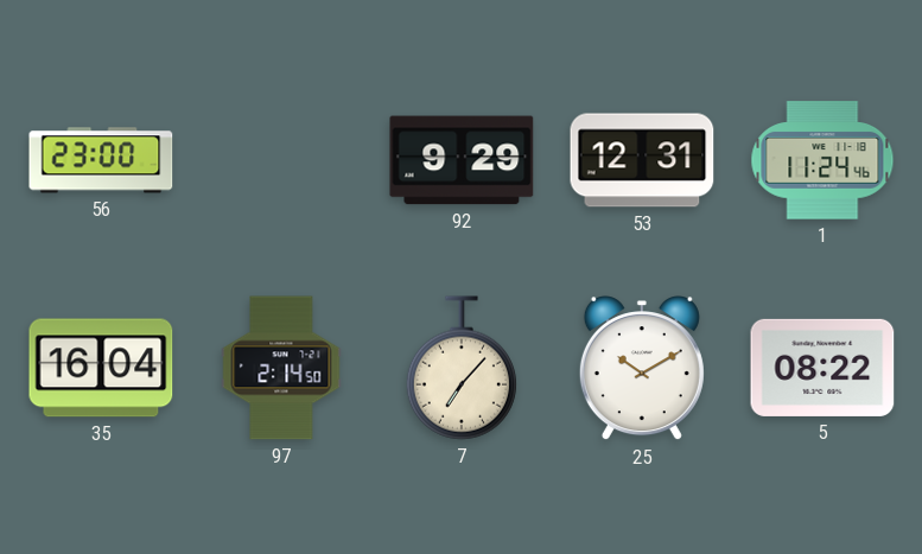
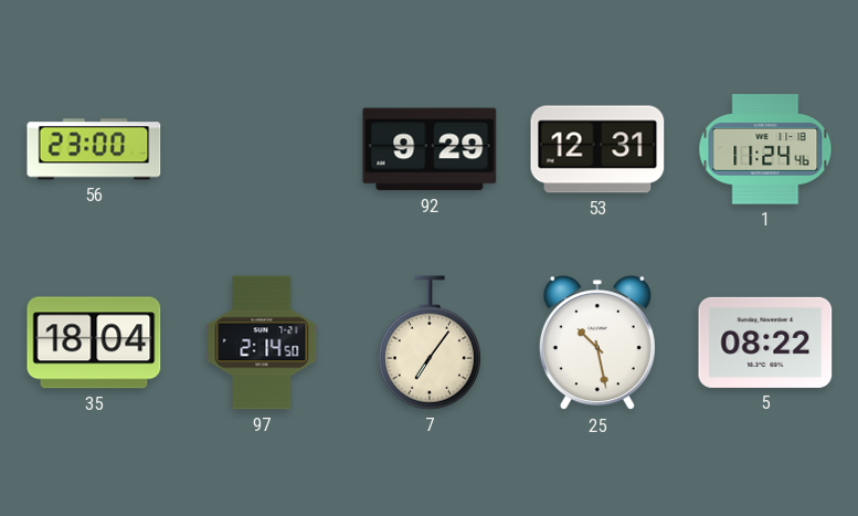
35: 16:04 -> 18:04 (94, 343)
7: 7:07 -> 7:06 (430, 343)
25: 10:10 -> 10:28 (597, 344)
